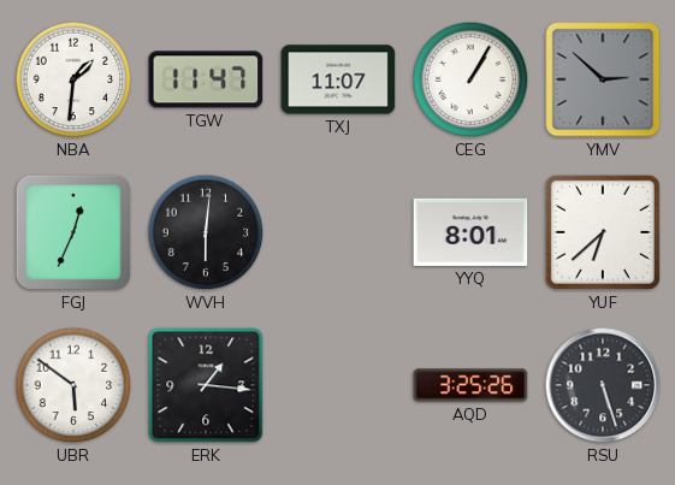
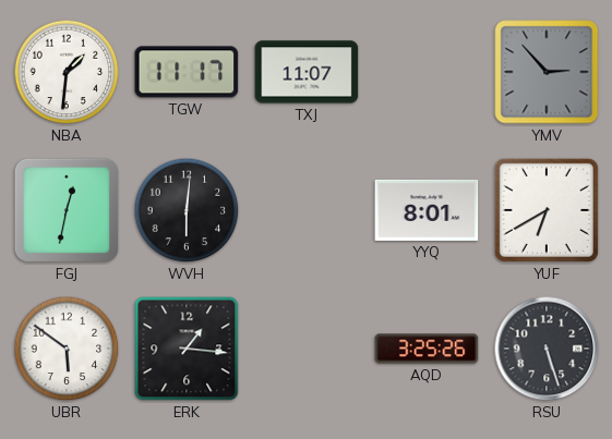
TGW: 11:47 -> 11:17 (187, 72)
CEG: 1:05 -> none (470, 79)
YMV: 2:52 -> 2:53 (547, 72)
FGJ: 12:34 -> 12:32 (67, 210)
YUF: 6:38 -> 6:40 (547, 210)
